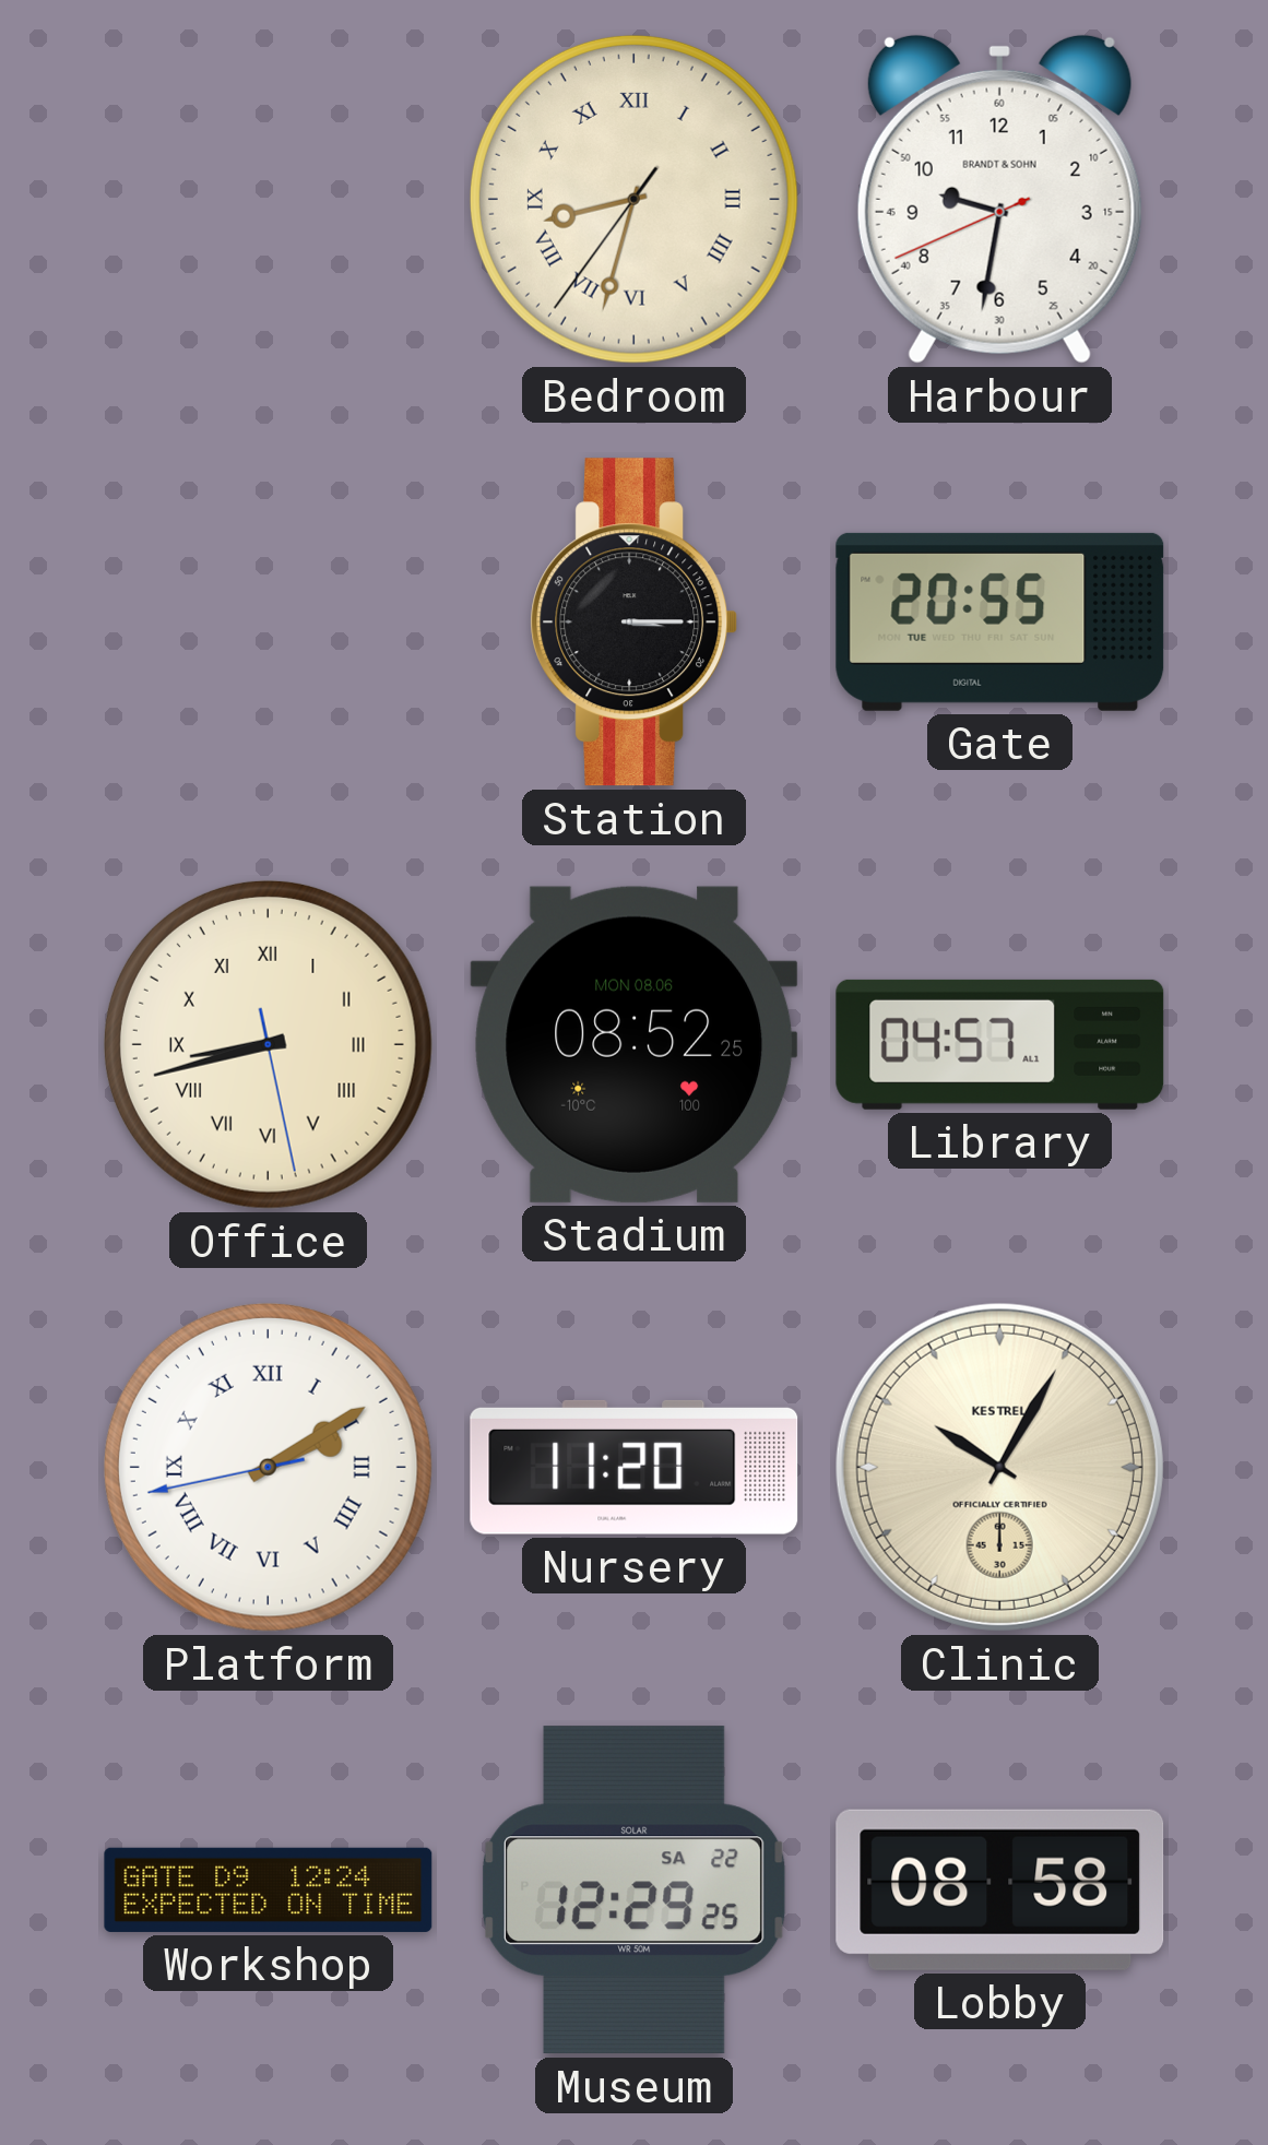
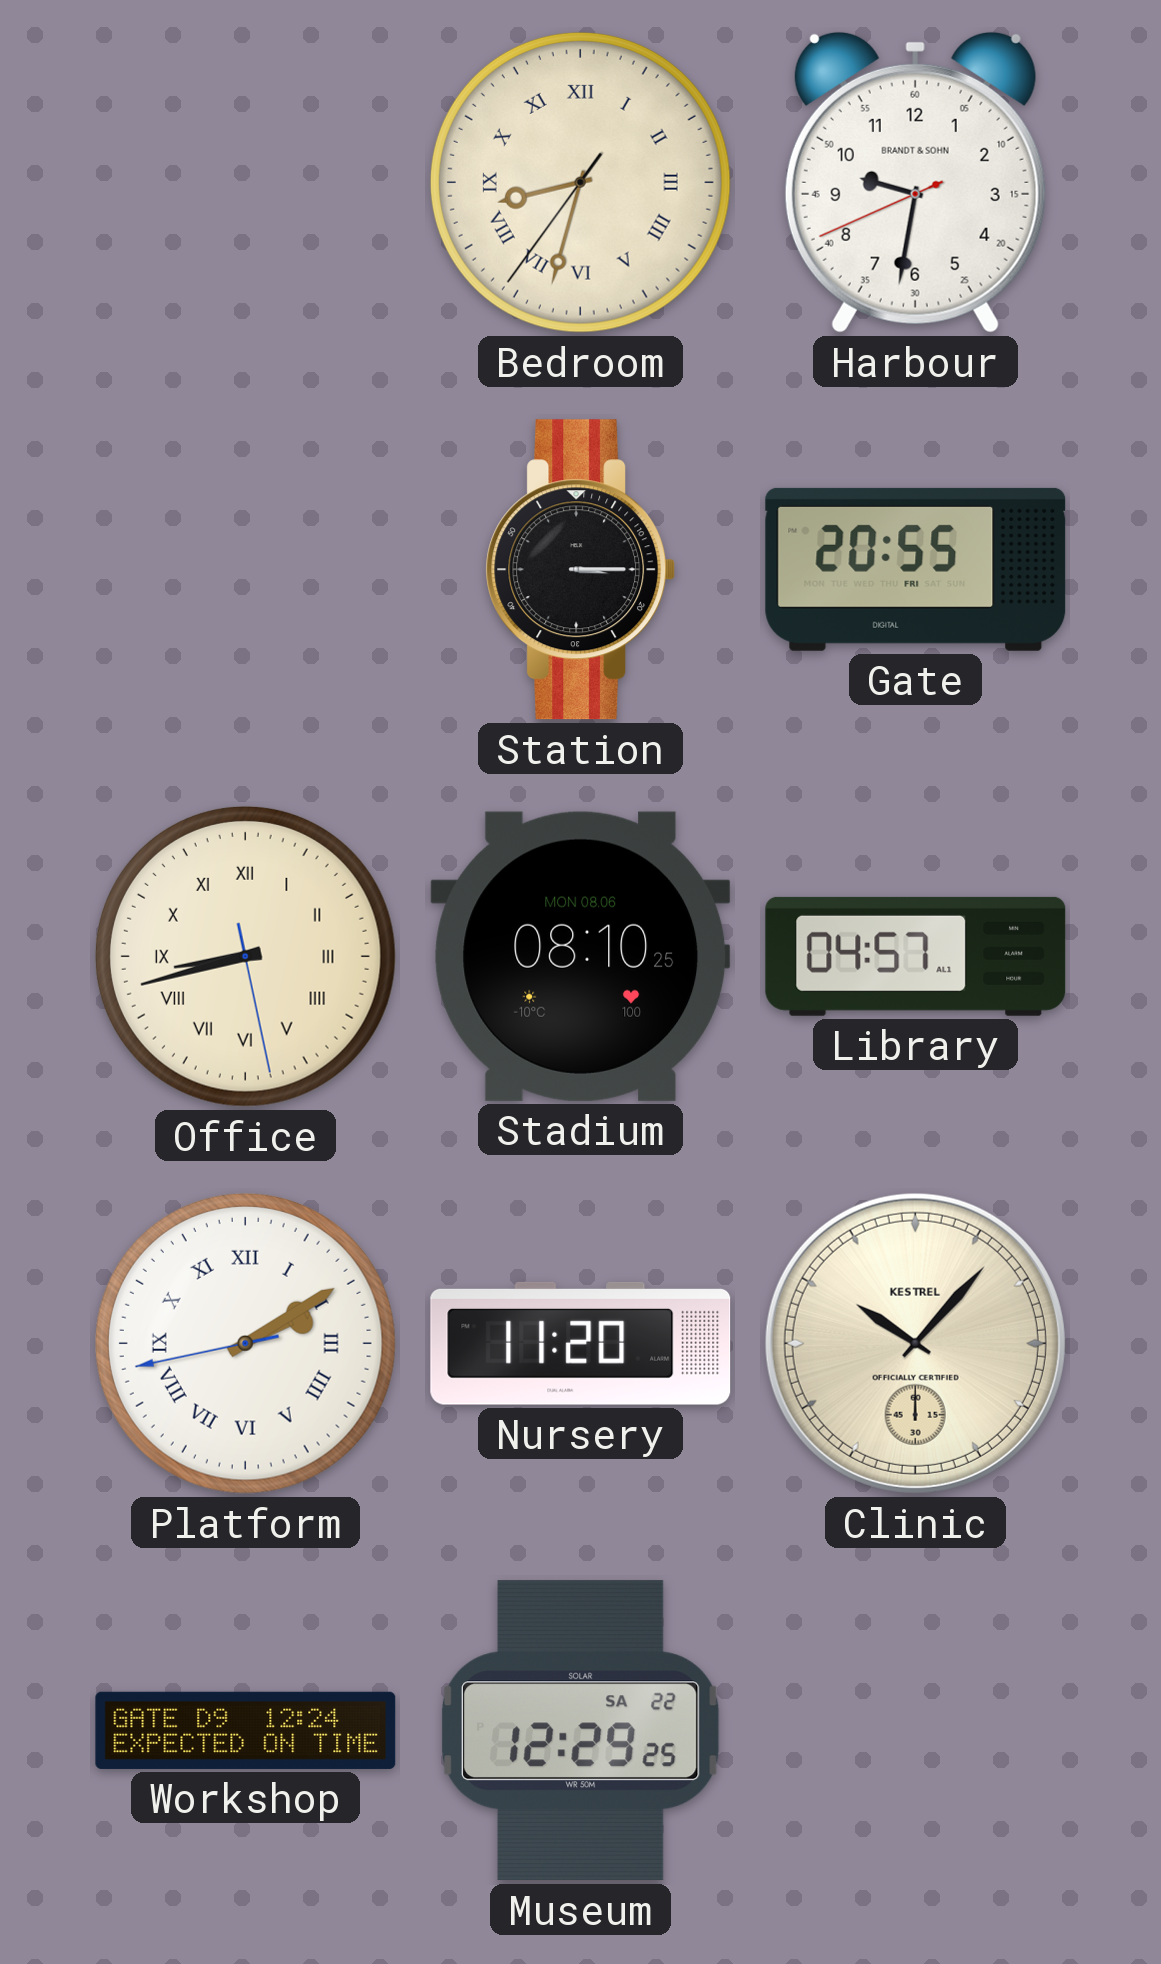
Gate date: TUE -> FRI (916, 569)
Stadium: 08:52 -> 08:10 (581, 956)
Clinic: 10:05 -> 10:07 (915, 1343)
Lobby: 08:58 -> none (1000, 1889)
